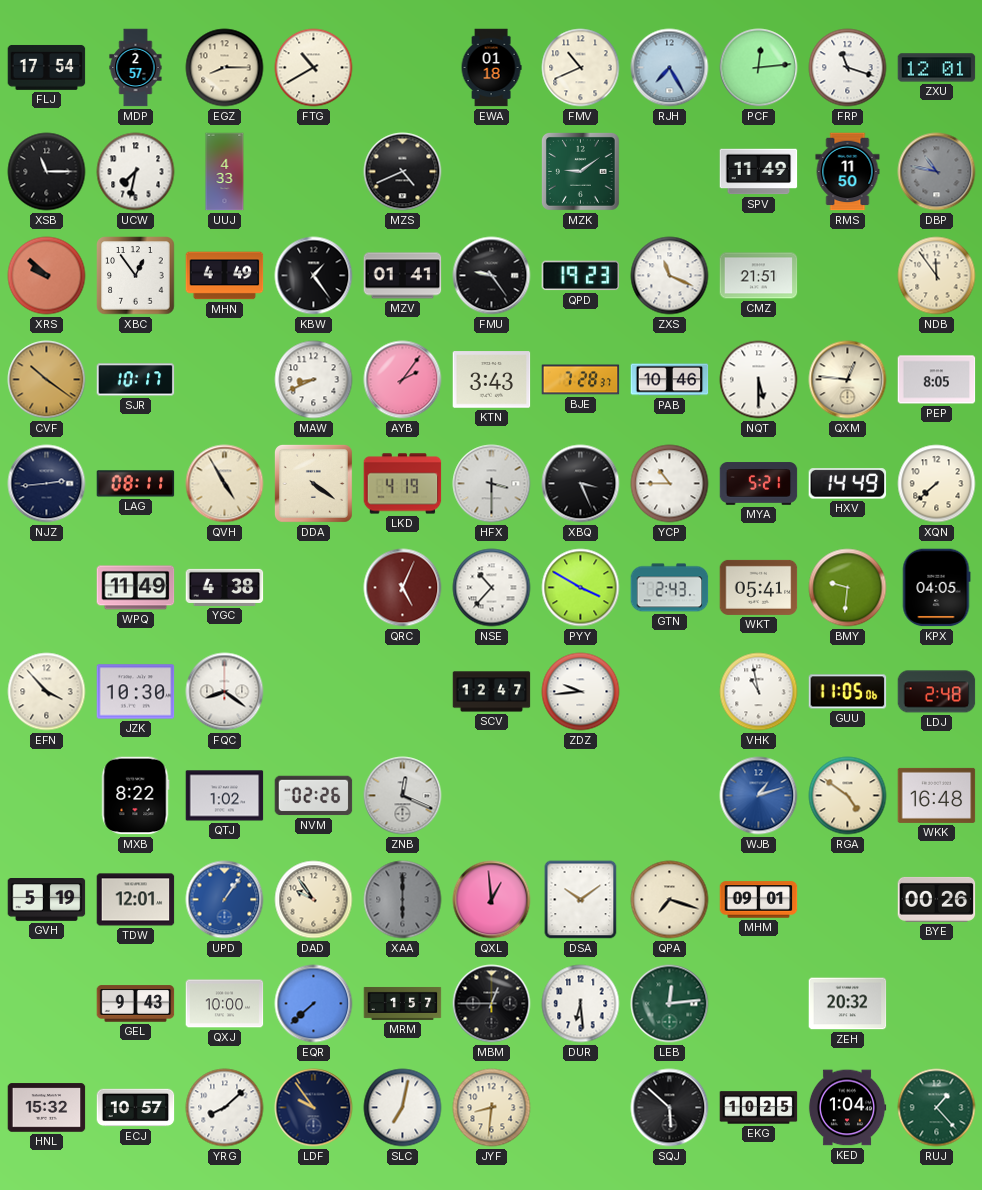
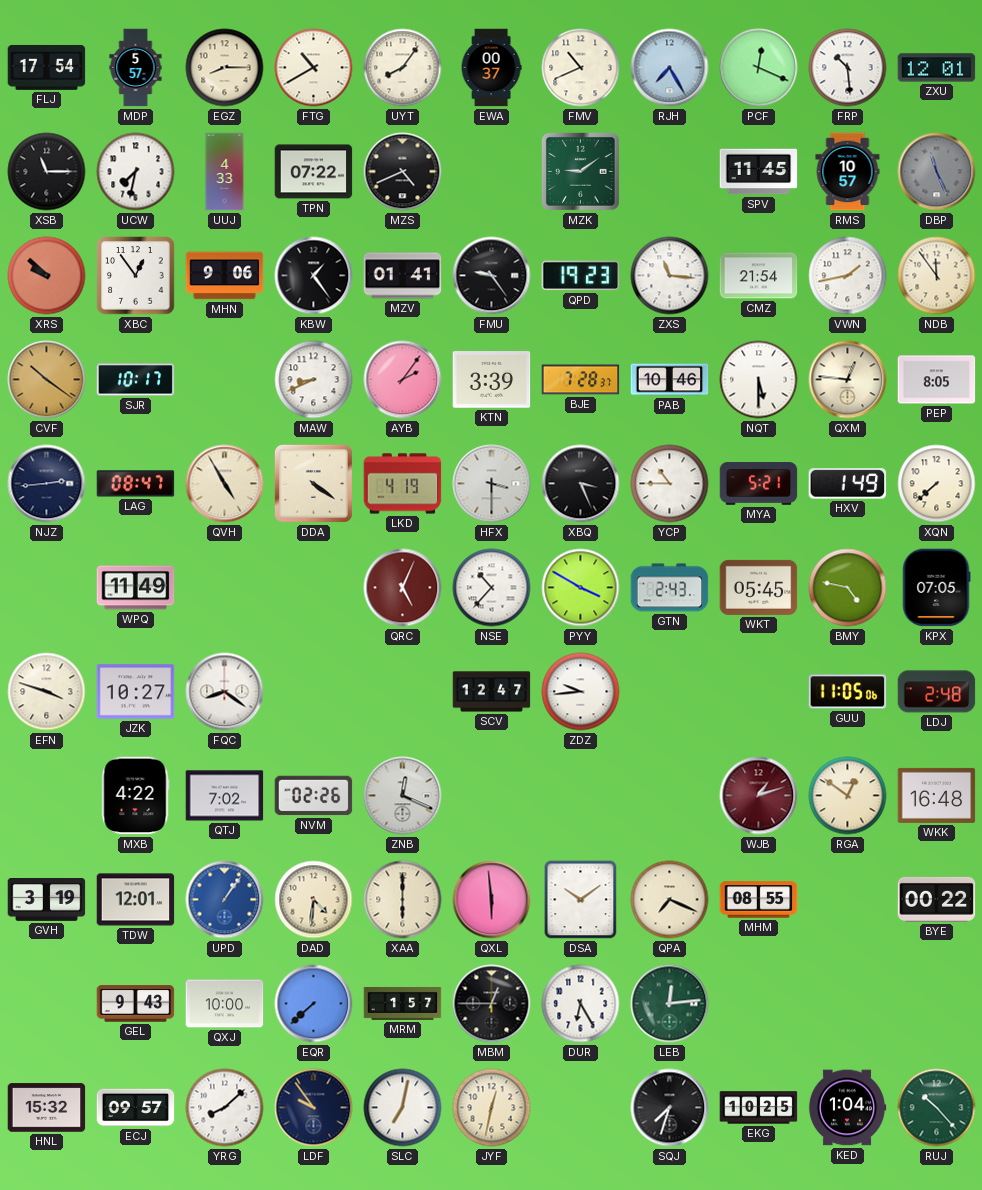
MDP: 2:57 -> 5:57 (136, 68)
UYT: none -> 8:06 (403, 68)
EWA: 01:18 -> 00:37 (491, 68)
PCF: 12:14 -> 12:19 (759, 68)
FRP: 11:18 -> 10:29 (848, 68)
TPN: none -> 07:22 (314, 172)
SPV: 11:49 -> 11:45 (759, 172)
RMS: 11:50 -> 10:57 (848, 172)
DBP: 10:47 -> 11:26 (937, 172)
MHN: 4:49 -> 9:06 (225, 276)
ZXS: 11:19 -> 11:16 (670, 276)
CMZ: 21:51 -> 21:54 (759, 276)
VWN: none -> 1:43 (848, 276)
KTN: 3:43 -> 3:39 (492, 380)
LAG: 08:11 -> 08:47 (136, 484)
HXV: 14:49 -> 1:49 (848, 484)
YGC: 4:38 -> none (225, 587)
WKT: 05:41 -> 05:45 (759, 587)
BMY: 9:31 -> 4:47 (848, 588)
KPX: 04:05 -> 07:05 (936, 588)
EFN: 3:53 -> 3:48 (47, 692)
JZK: 10:30 -> 10:27 (136, 692)
VHK: 10:58 -> none (759, 692)
MXB: 8:22 -> 4:22 (136, 796)
QTJ: 1:02 -> 7:02 (225, 796)
WJB dial: blue -> burgundy (759, 796)
RGA: 4:51 -> 12:51 (848, 796)
GVH: 5:19 -> 3:19 (47, 900)
DAD: 9:54 -> 4:31 (314, 900)
XAA dial: grey -> cream (403, 900)
QXL: 12:59 -> 5:59 (492, 900)
QPA: 7:18 -> 7:19 (670, 900)
MHM: 09:01 -> 08:55 (759, 900)
BYE: 00:26 -> 00:22 (937, 899)
DUR: 6:29 -> 6:25 (581, 1004)
ZEH: 20:32 -> none (848, 1004)
ECJ: 10:57 -> 09:57 (136, 1108)
JYF: 8:31 -> 12:32 (492, 1108)
SQJ: 5:52 -> 7:33 (670, 1108)
RUJ: 1:23 -> 10:23 (937, 1108)
